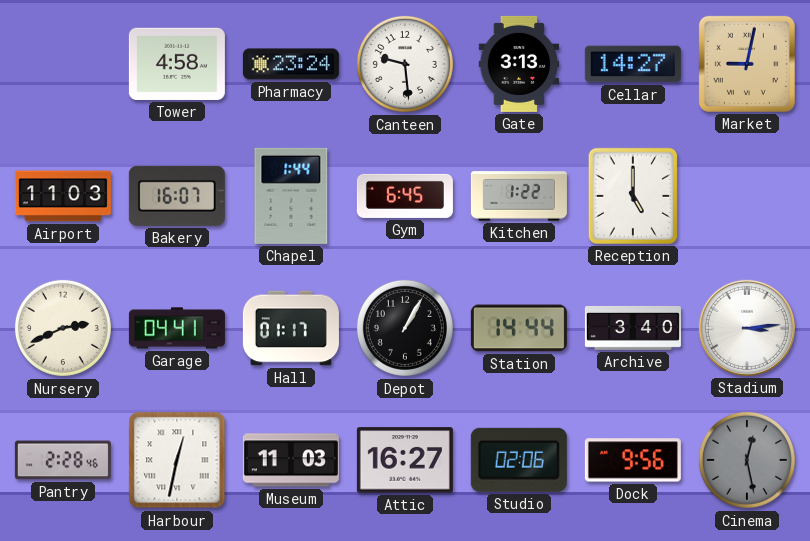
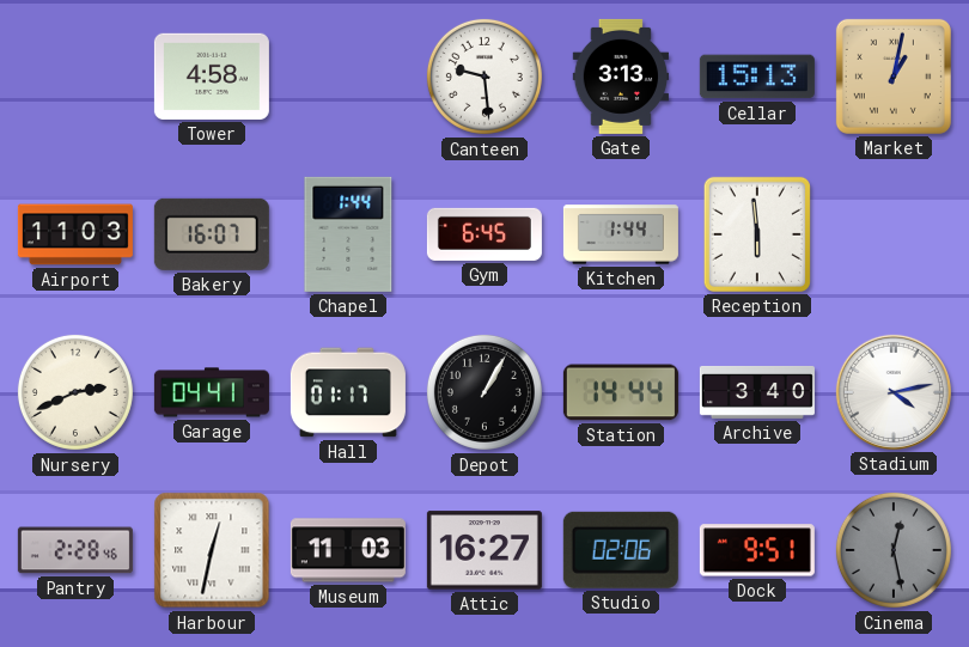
Pharmacy: 23:24 -> none (291, 64)
Cellar: 14:27 -> 15:13 (757, 77)
Market: 9:02 -> 1:02 (894, 77)
Kitchen: 1:22 -> 1:44 (621, 234)
Reception: 5:00 -> 5:59 (757, 234)
Stadium: 3:14 -> 4:13 (894, 392)
Dock: 9:56 -> 9:51 (757, 550)
